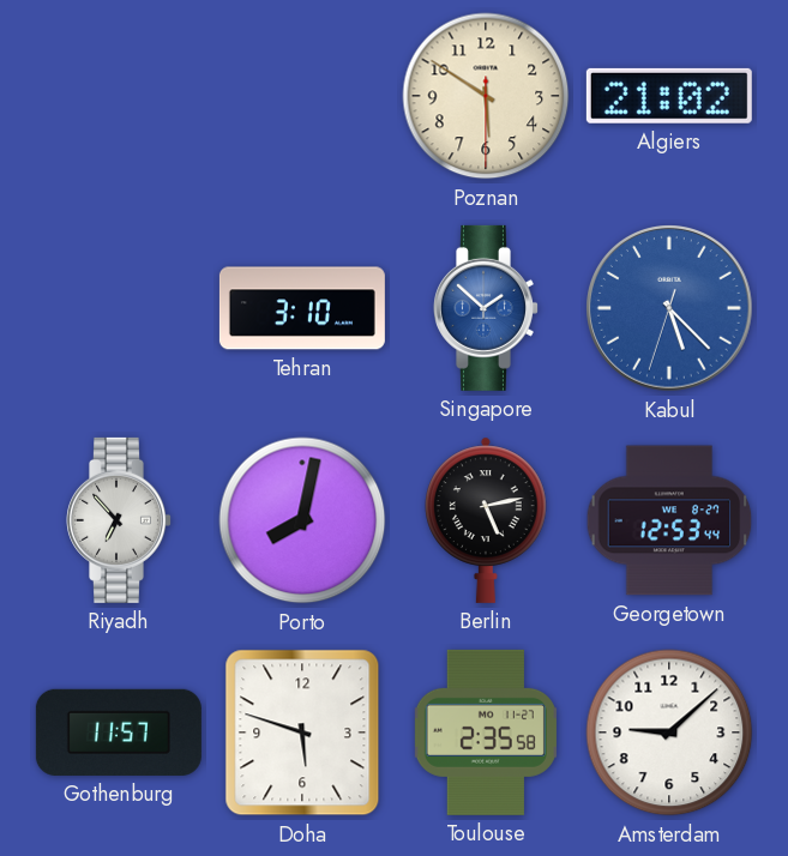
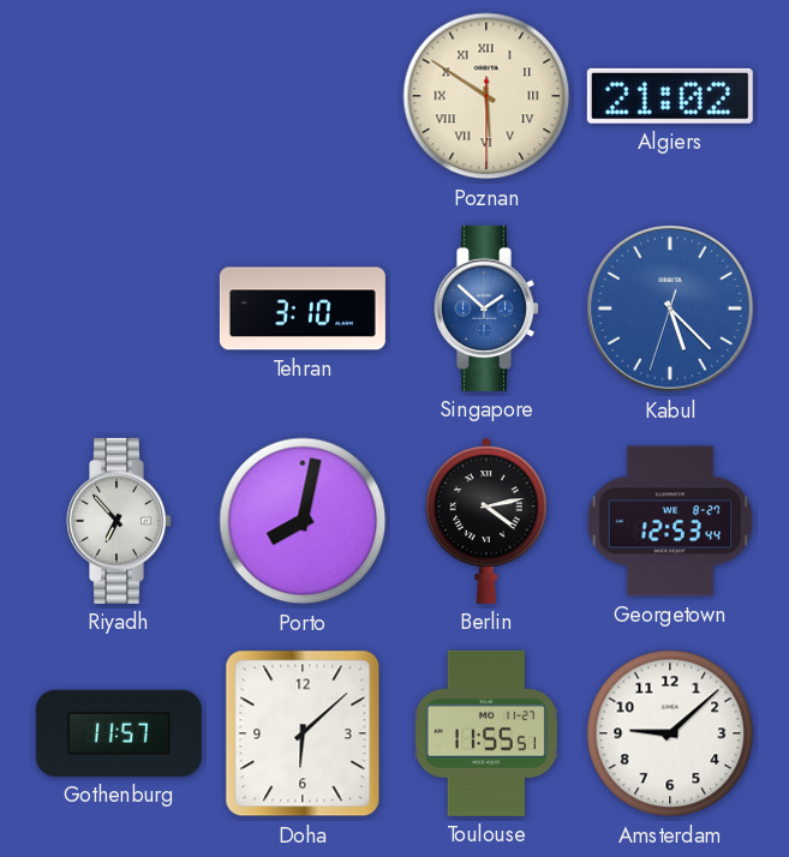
Poznan numerals: Arabic -> Roman (486, 96)
Berlin: 5:13 -> 4:13 (488, 521)
Doha: 5:48 -> 6:08 (303, 733)
Toulouse: 2:35 -> 11:55 (486, 733)
